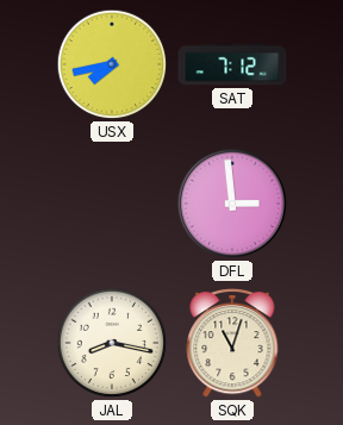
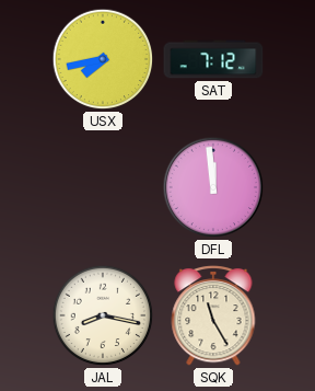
DFL: 2:59 -> 11:59 (213, 187)
SQK: 11:03 -> 11:25 (213, 315)
